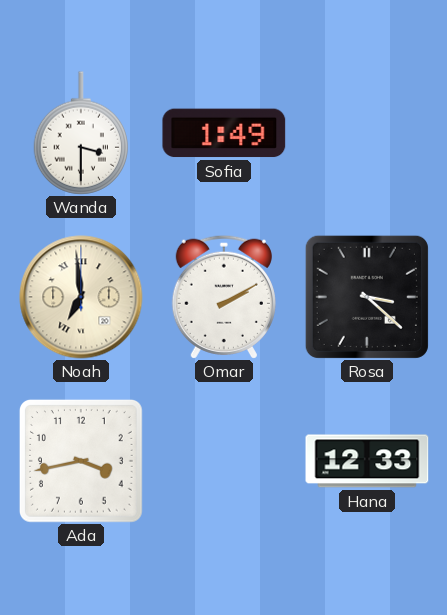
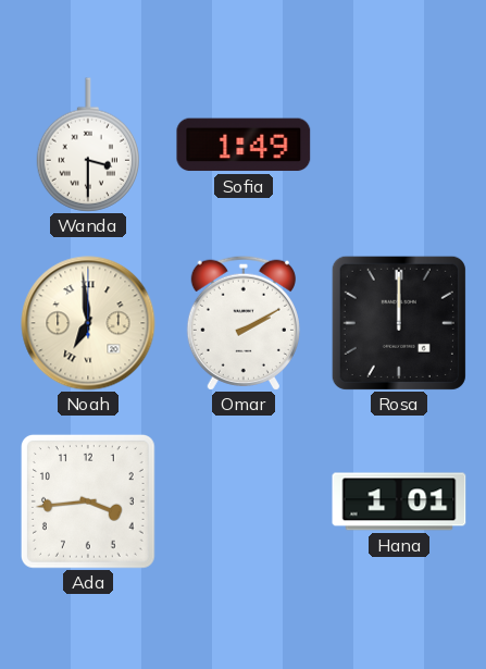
Rosa: 3:22 -> 12:00 (399, 323)
Ada: 3:43 -> 3:44 (88, 501)
Hana: 12:33 -> 1:01 (399, 501)
